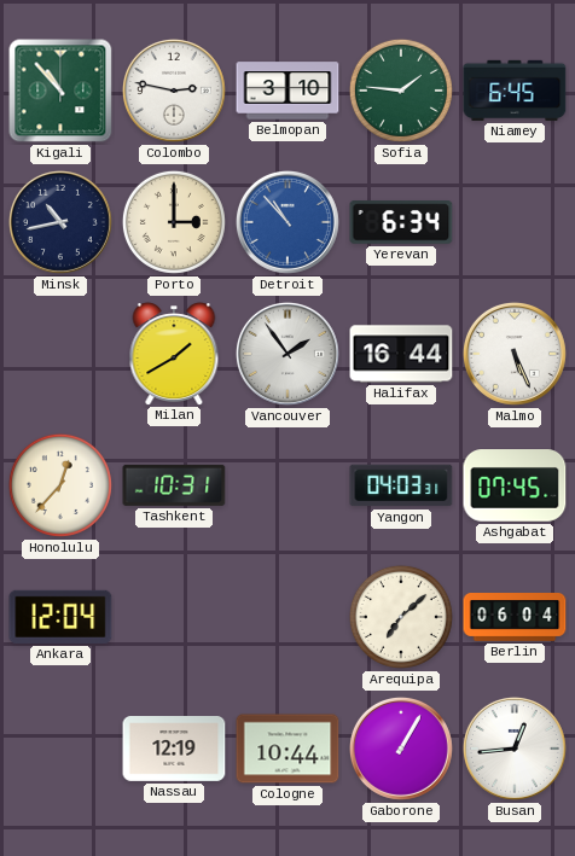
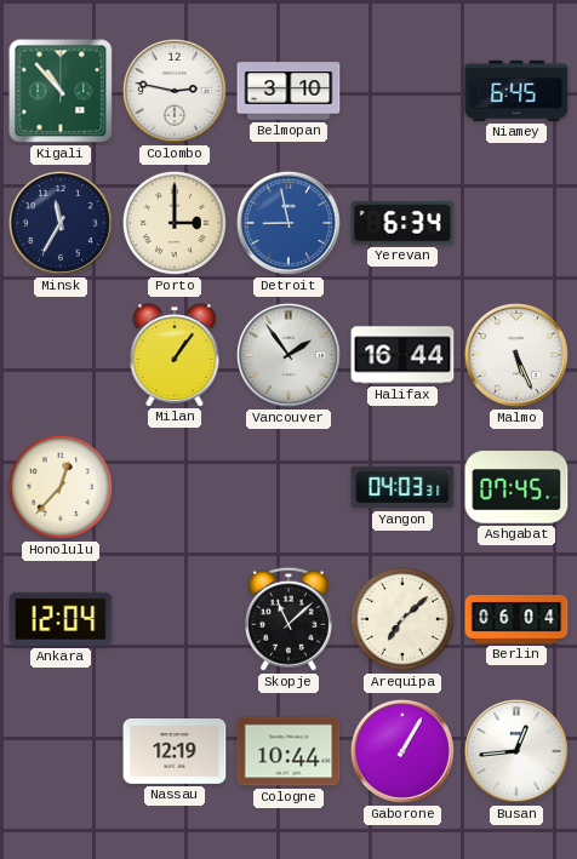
Sofia: 1:46 -> none (401, 91)
Minsk: 10:43 -> 11:35 (61, 223)
Detroit: 10:53 -> 8:58 (288, 223)
Milan: 1:40 -> 1:06 (175, 355)
Tashkent: 10:31 -> none (174, 485)
Skopje: none -> 11:08 (288, 619)
